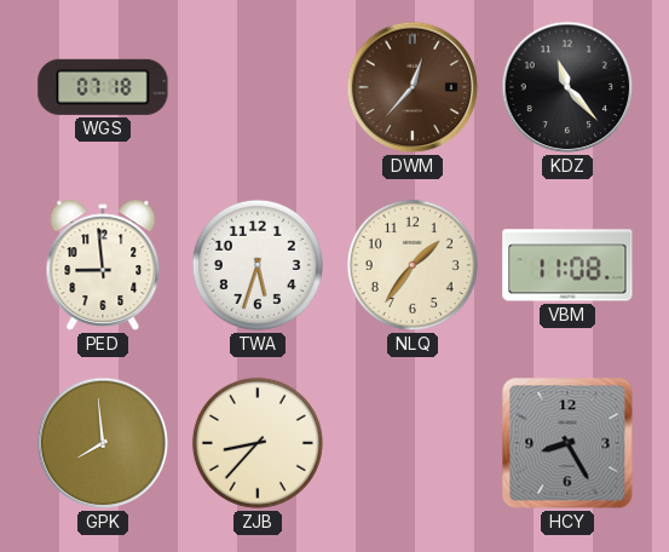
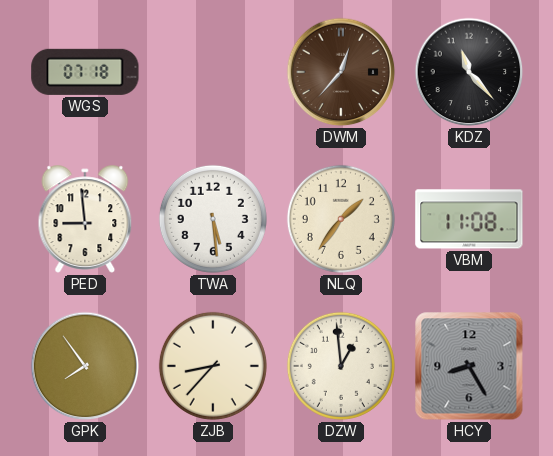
TWA: 5:33 -> 5:29 (213, 219)
GPK: 7:59 -> 7:54 (85, 366)
DZW: none -> 12:59 (341, 366)
